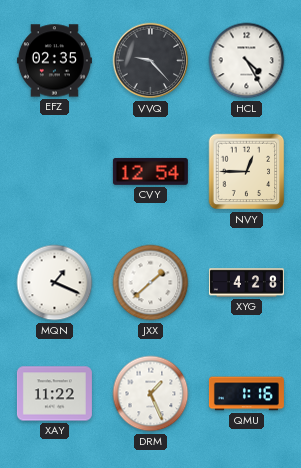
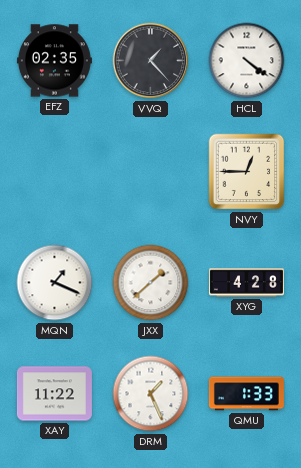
VVQ: 9:23 -> 1:23 (151, 61)
HCL: 4:25 -> 4:21 (247, 61)
CVY: 12:54 -> none (150, 172)
QMU: 1:16 -> 1:33 (246, 394)
